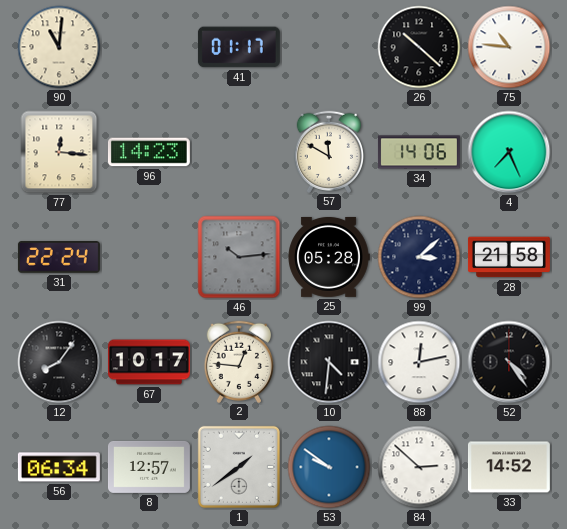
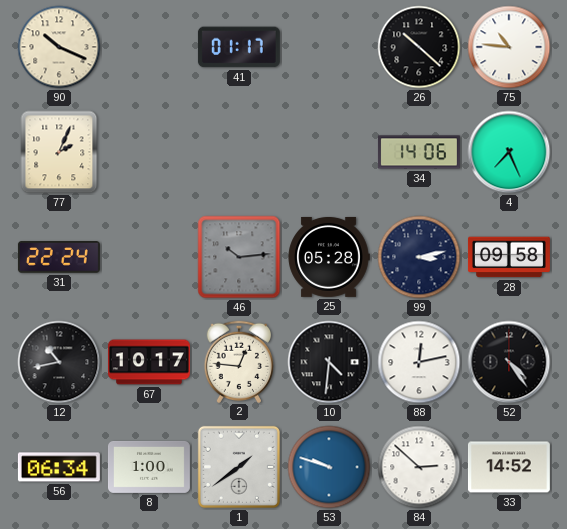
90: 11:01 -> 10:19 (59, 47)
77: 12:16 -> 2:04 (59, 152)
96: 14:23 -> none (149, 152)
57: 11:50 -> none (328, 151)
99: 3:08 -> 3:13 (419, 257)
28: 21:58 -> 09:58 (509, 257)
12: 8:06 -> 10:43 (59, 362)
8: 12:57 -> 1:00 (149, 467)
53: 9:51 -> 9:48 (329, 467)
